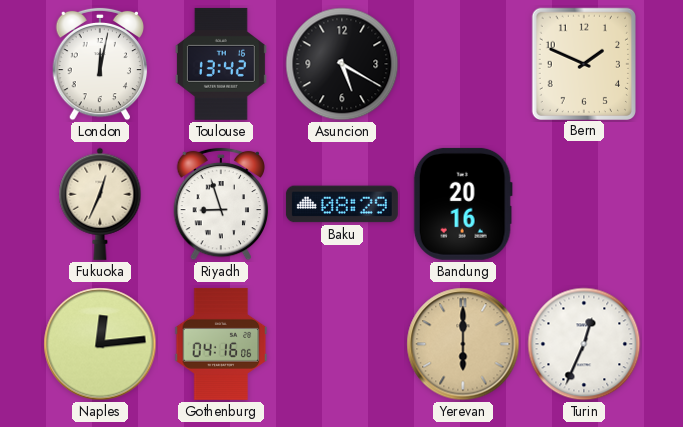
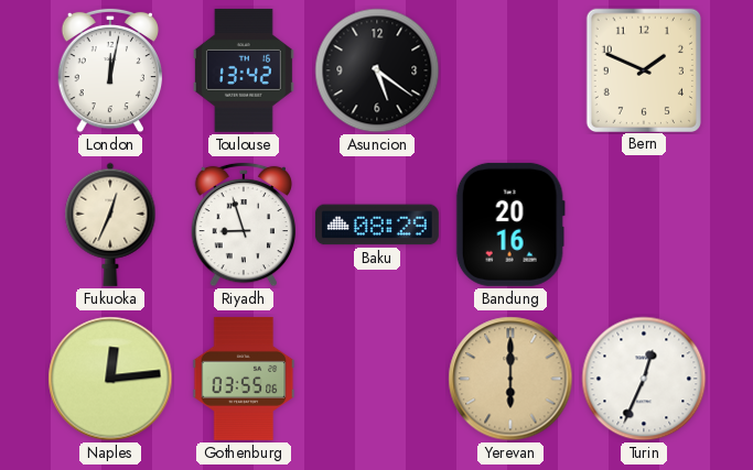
Asuncion: 5:20 -> 5:21 (377, 70)
Gothenburg: 04:16 -> 03:55 (244, 379)
